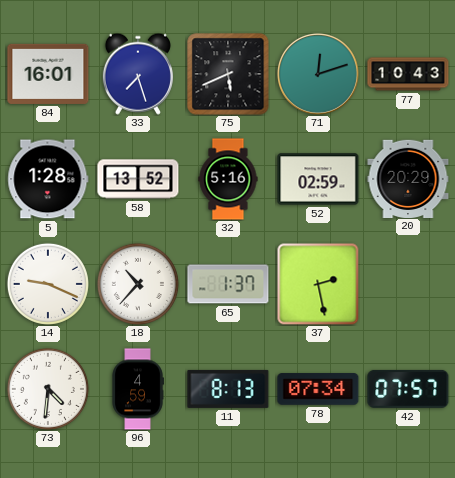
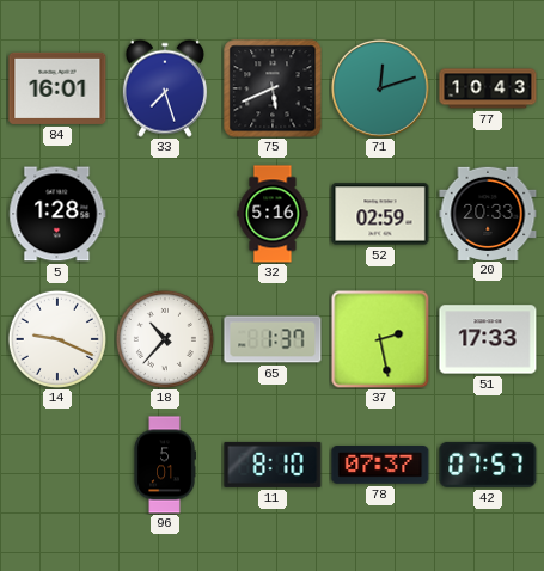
58: 13:52 -> none (138, 179)
20: 20:29 -> 20:33 (488, 213)
51: none -> 17:33 (488, 339)
73: 4:31 -> none (48, 389)
96: 4:59 -> 5:01 (165, 465)
11: 8:13 -> 8:10 (273, 465)
78: 07:34 -> 07:37 (380, 465)
